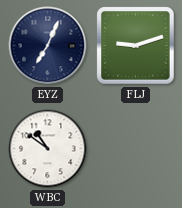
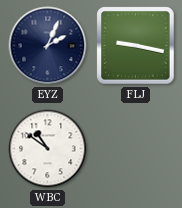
EYZ: 7:04 -> 2:04 (48, 46)
FLJ: 9:12 -> 9:17 (136, 46)
